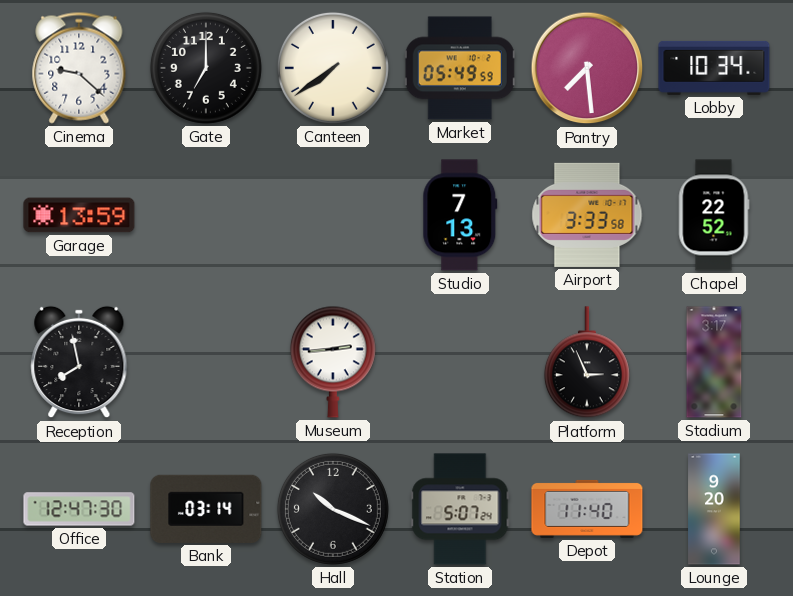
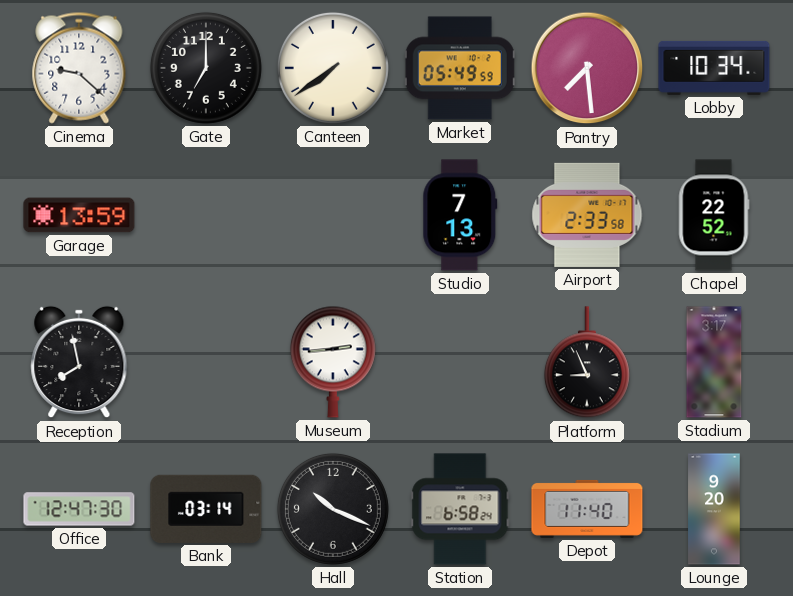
Airport: 3:33 -> 2:33 (587, 215)
Platform: 2:56 -> 8:56 (587, 363)
Station: 5:07 -> 6:58 (460, 509)
